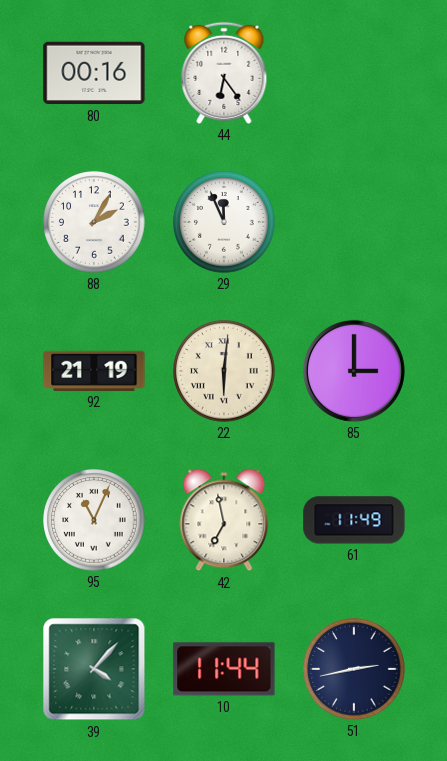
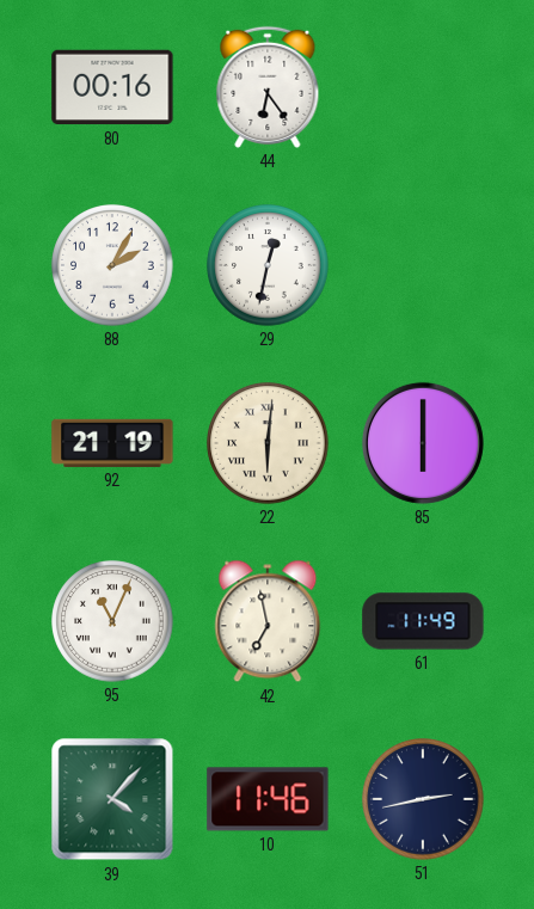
29: 11:56 -> 12:32 (268, 265)
85: 3:00 -> 6:00 (423, 443)
10: 11:44 -> 11:46 (268, 799)
